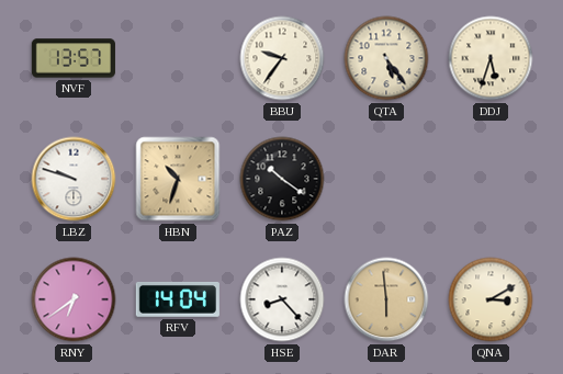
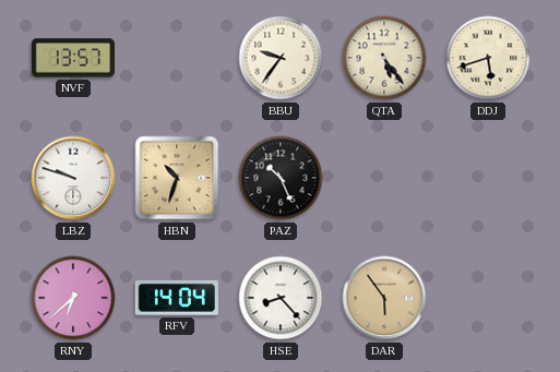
DDJ: 5:33 -> 5:42 (488, 58)
PAZ: 10:21 -> 10:26 (281, 178)
RNY: 6:39 -> 6:38 (73, 298)
DAR: 5:59 -> 5:54 (384, 298)
QNA: 3:10 -> none (491, 299)
